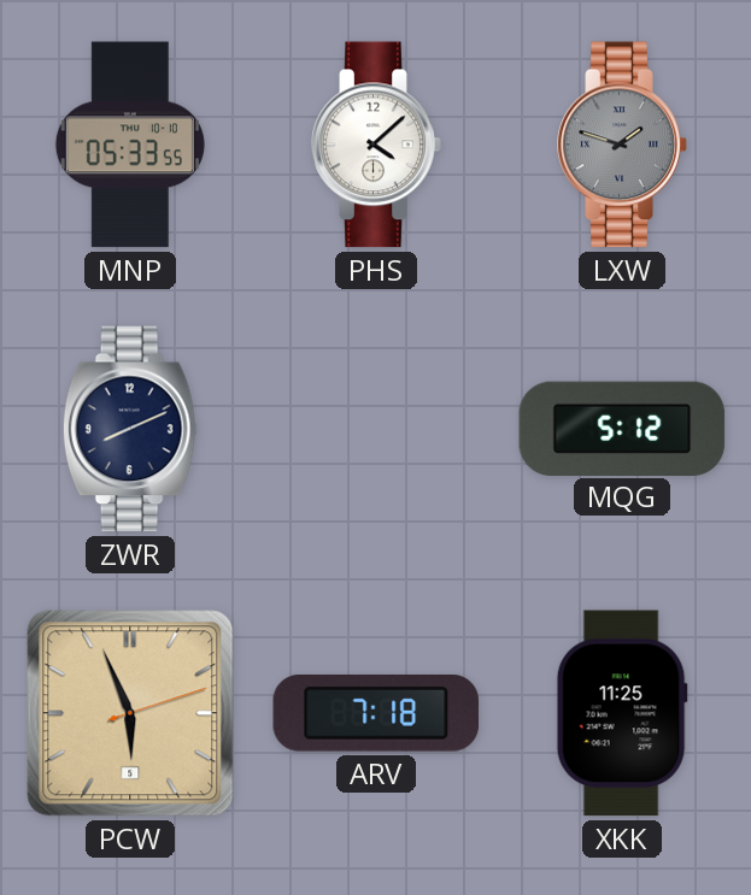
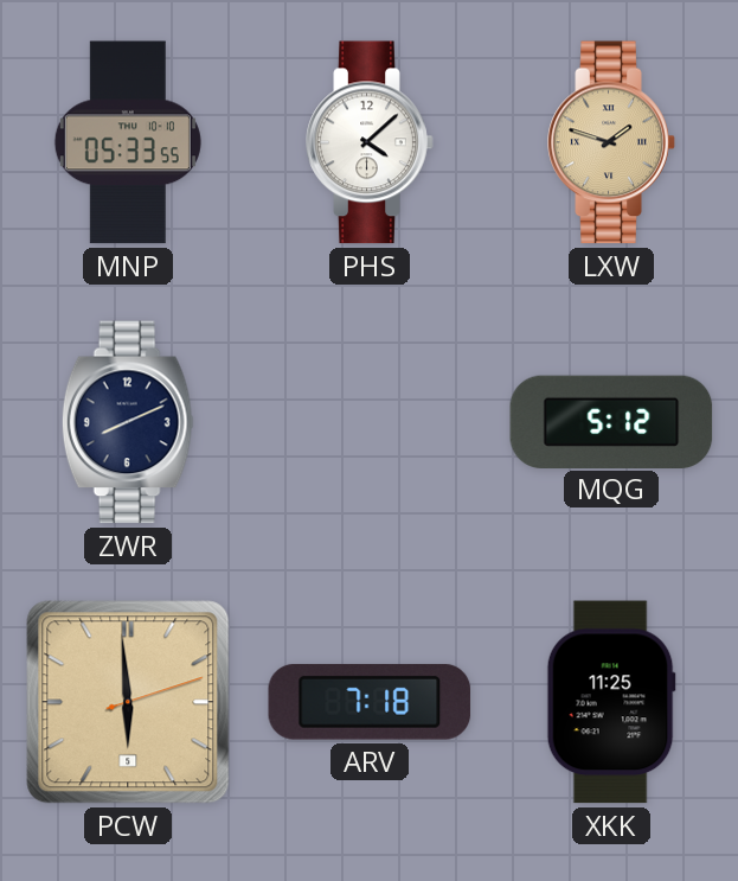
LXW dial: grey -> champagne (611, 142)
PCW: 5:56 -> 5:59 (128, 702)
